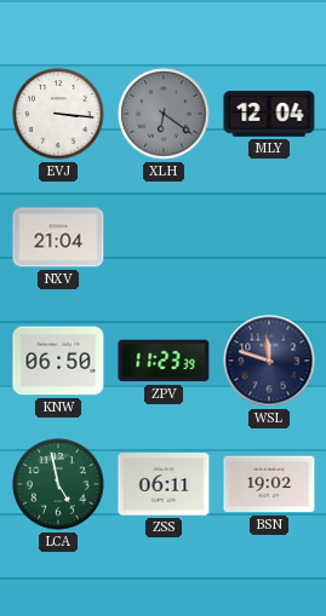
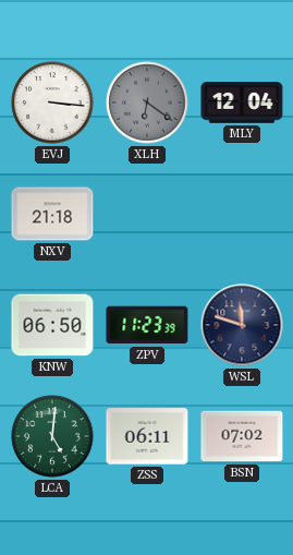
NXV: 21:04 -> 21:18 (52, 214)
LCA: 4:58 -> 5:01 (52, 436)
BSN: 19:02 -> 07:02 (242, 436)
